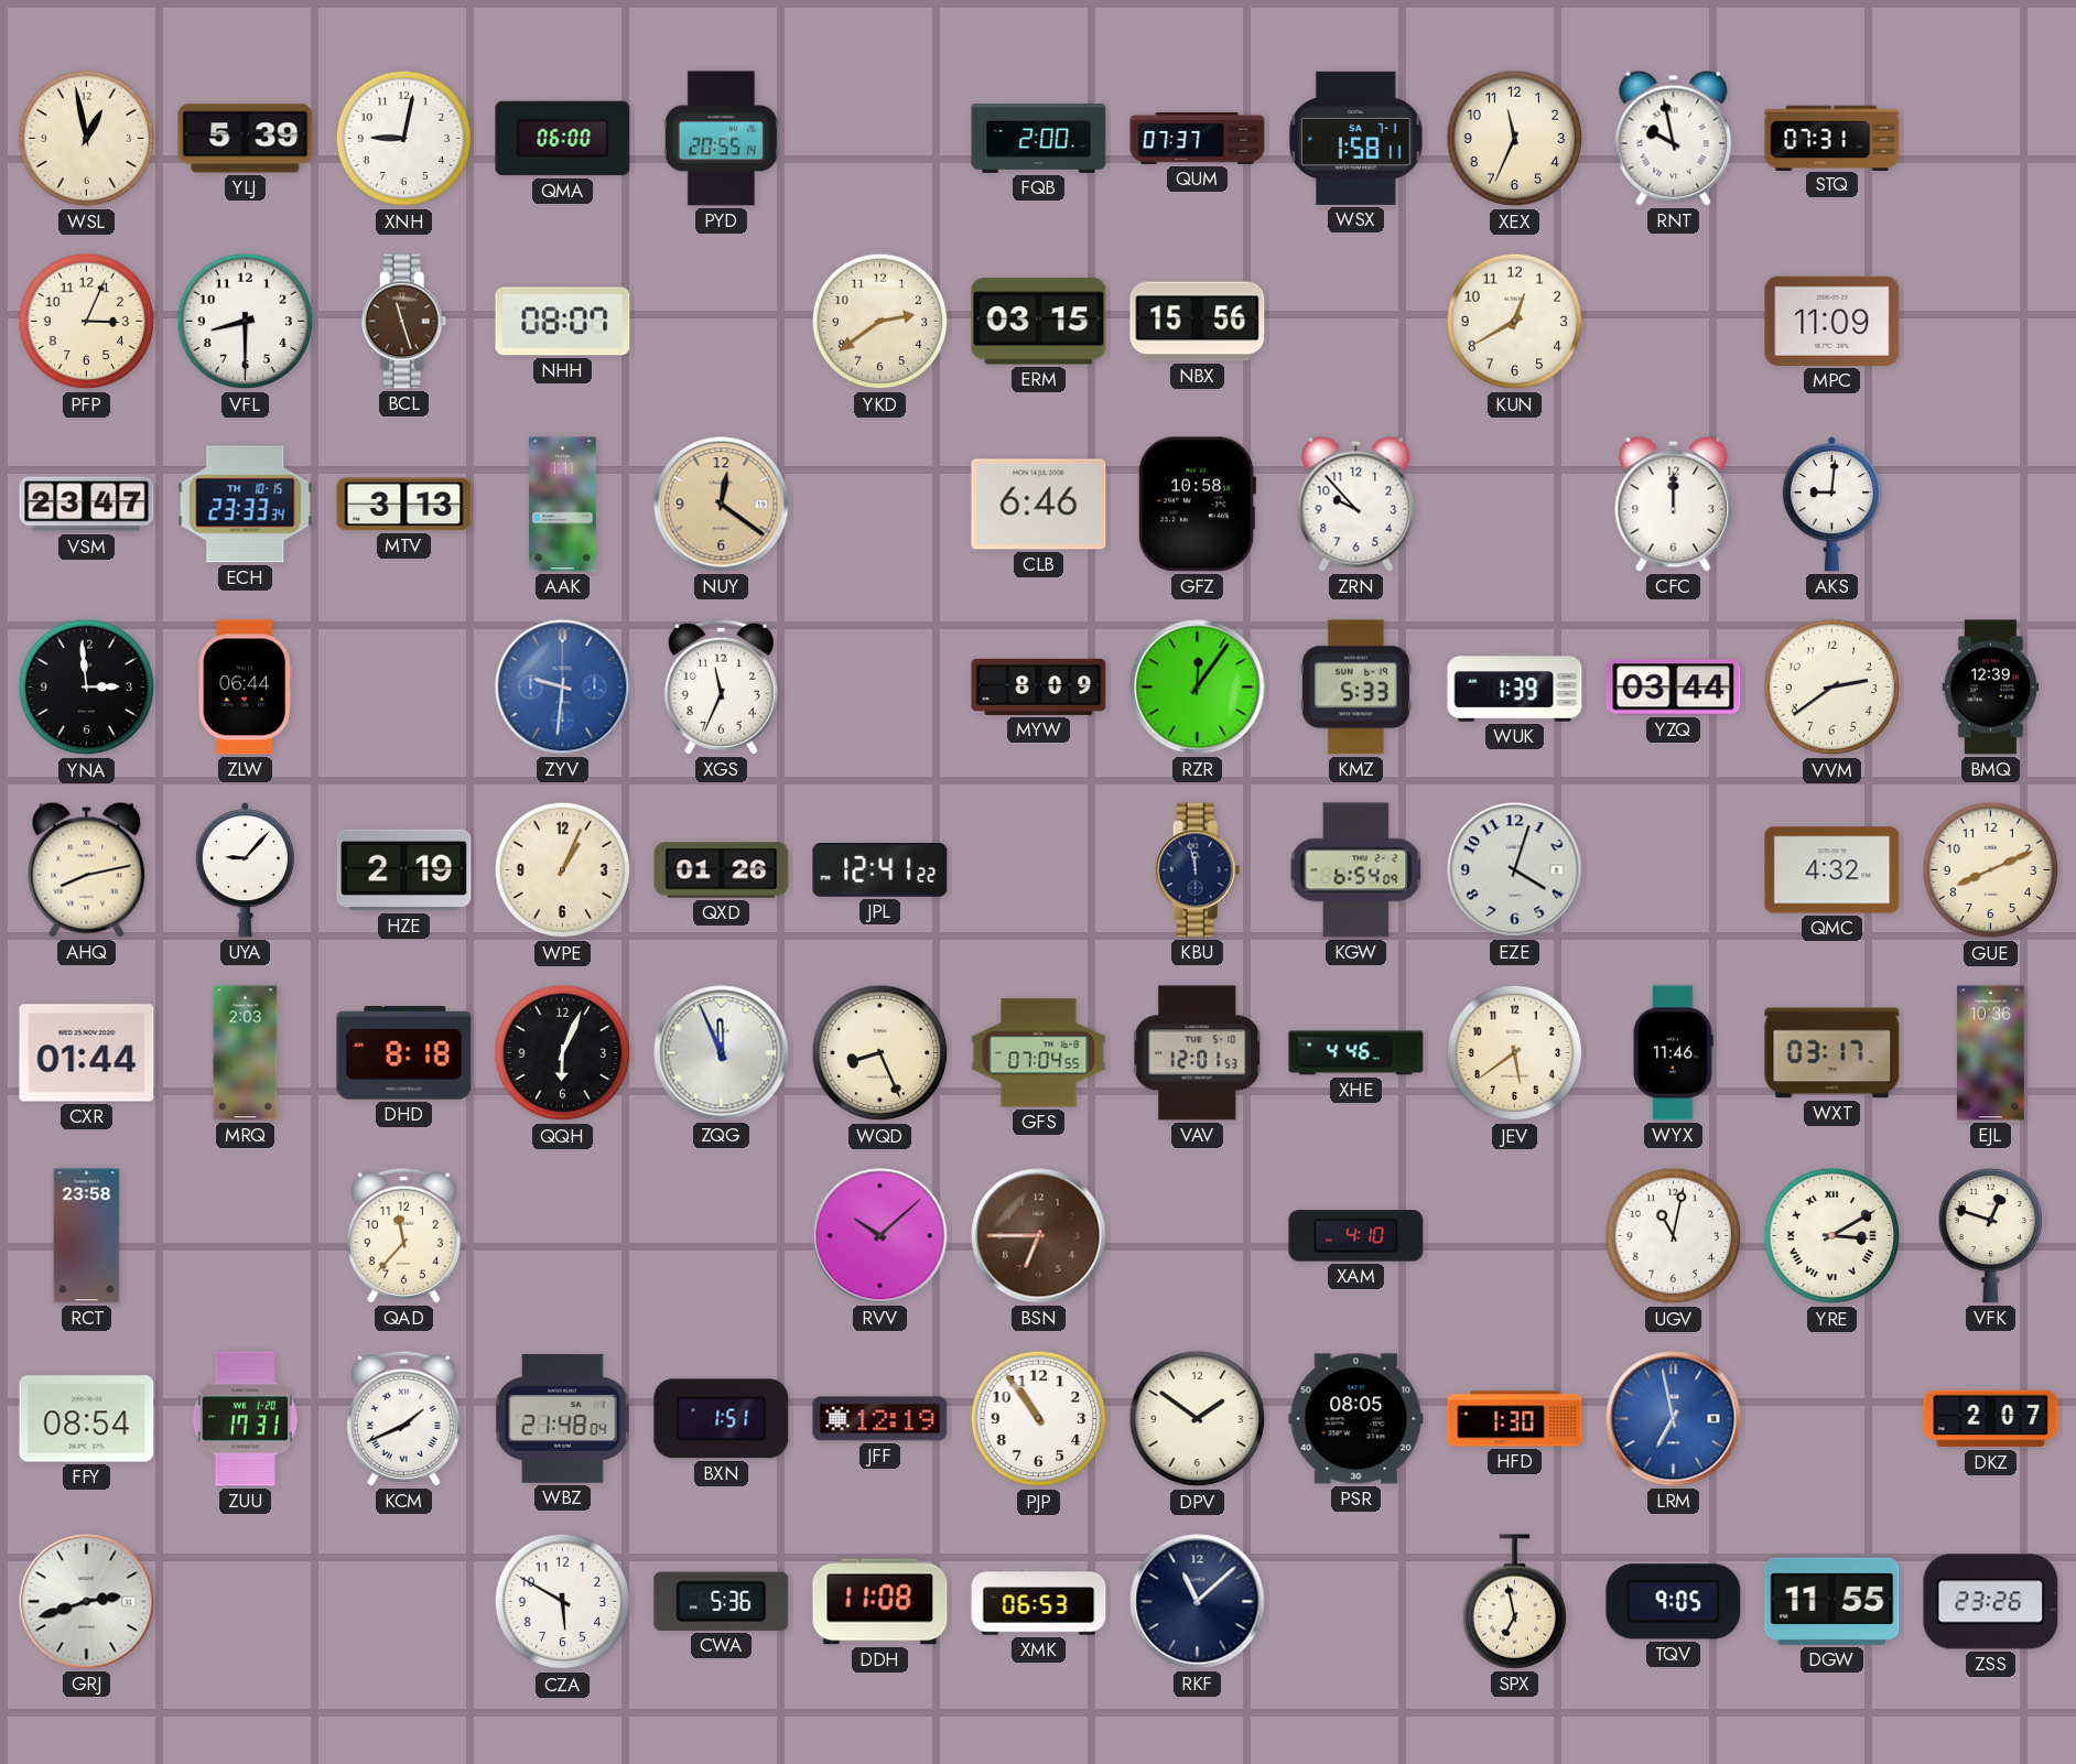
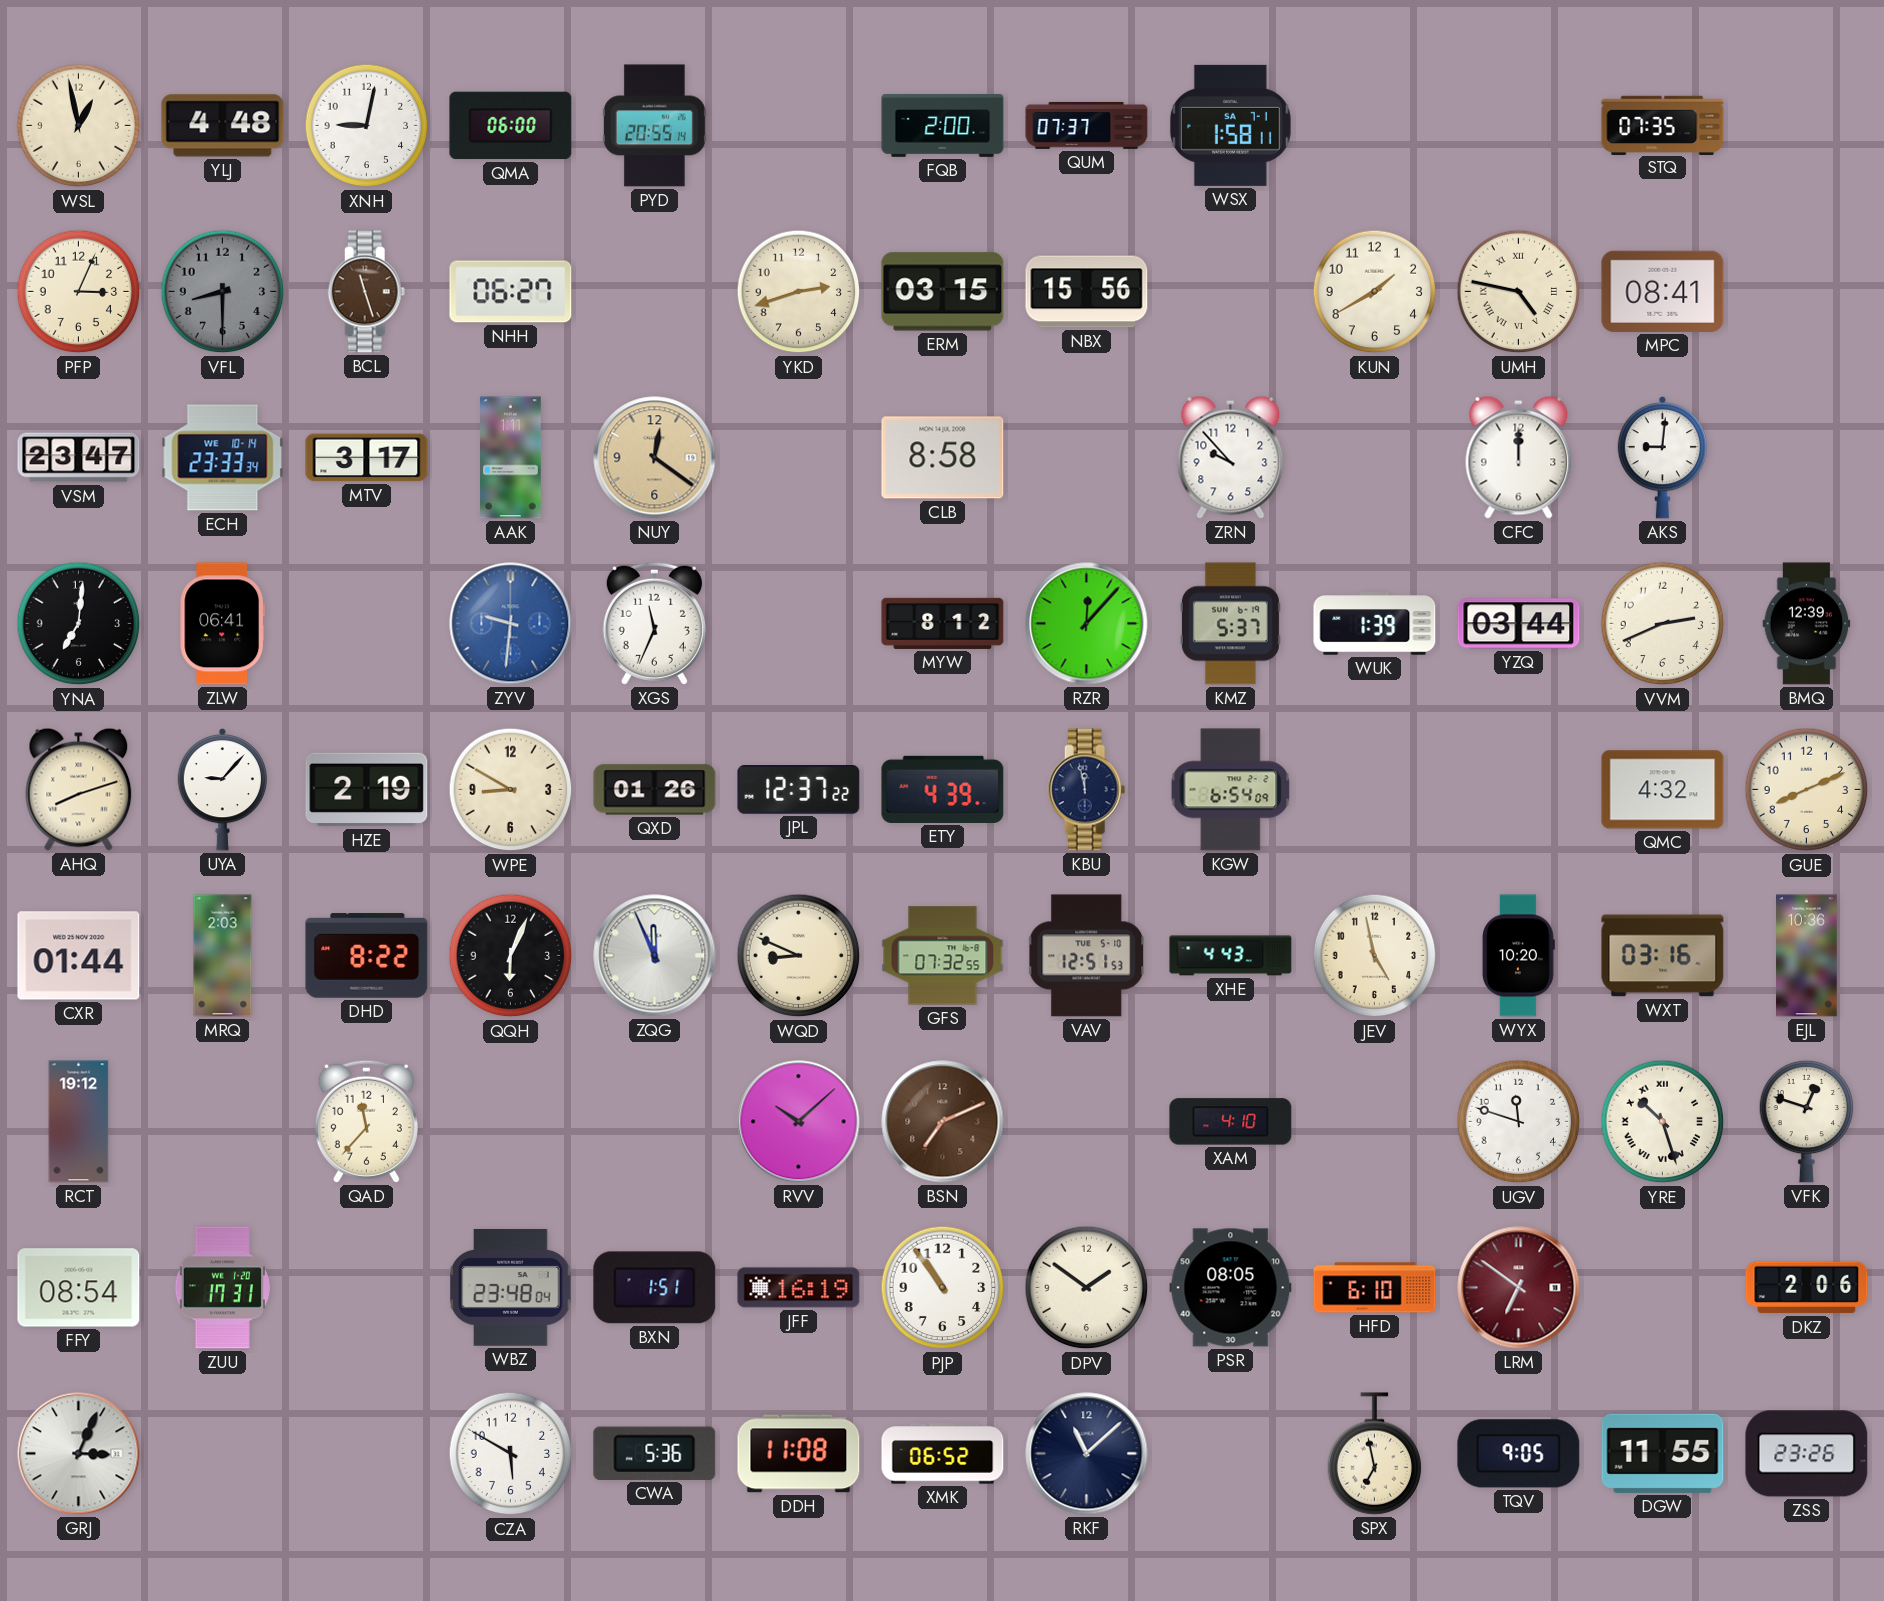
YLJ: 5:39 -> 4:48 (223, 126)
XEX: 11:34 -> none (1515, 139)
RNT: 9:58 -> none (1674, 138)
STQ: 07:31 -> 07:35 (1663, 125)
VFL dial: white -> grey (223, 292)
NHH: 08:07 -> 06:27 (511, 292)
YKD: 2:39 -> 2:42 (799, 292)
KUN: 12:40 -> 1:40 (1375, 292)
UMH: none -> 4:47 (1519, 292)
MPC: 11:09 -> 08:41 (1663, 291)
ECH date: TH 10-15 -> WE 10-14 (223, 458)
MTV: 3:13 -> 3:17 (367, 458)
CLB: 6:46 -> 8:58 (943, 458)
GFZ: 10:58 -> none (1196, 505)
YNA: 2:59 -> 7:01 (79, 624)
ZLW: 06:44 -> 06:41 (223, 624)
MYW: 8:09 -> 8:12 (943, 623)
RZR: 12:06 -> 12:07 (1087, 624)
KMZ: 5:33 -> 5:37 (1230, 624)
VVM: 2:39 -> 2:41 (1663, 624)
AHQ: 8:13 -> 8:12 (79, 789)
WPE: 1:04 -> 8:50 (511, 790)
JPL: 12:41 -> 12:37 (799, 790)
ETY: none -> 4:39 (943, 789)
EZE: 4:03 -> none (1515, 870)
DHD: 8:18 -> 8:22 (367, 956)
WQD: 8:26 -> 8:49 (799, 956)
GFS: 07:04 -> 07:32 (943, 956)
VAV: 12:01 -> 12:51 (1087, 956)
XHE: 4:46 -> 4:43 (1231, 956)
JEV: 5:39 -> 4:58 (1375, 956)
WYX: 11:46 -> 10:20 (1519, 956)
WXT: 03:17 -> 03:16 (1663, 956)
RCT: 23:58 -> 19:12 (79, 1122)
BSN: 6:45 -> 7:11 (943, 1122)
UGV: 11:02 -> 11:48 (1519, 1122)
YRE: 3:10 -> 10:27 (1663, 1122)
KCM: 1:41 -> none (403, 1418)
WBZ: 21:48 -> 23:48 (511, 1287)
JFF: 12:19 -> 16:19 (799, 1288)
HFD: 1:30 -> 6:10 (1375, 1288)
LRM: 6:58 -> 6:51 (1519, 1288)
LRM dial: blue -> burgundy (1519, 1288)
DKZ: 2:07 -> 2:06 (1807, 1288)
GRJ: 2:42 -> 3:04 (79, 1454)
XMK: 06:53 -> 06:52 (943, 1454)
